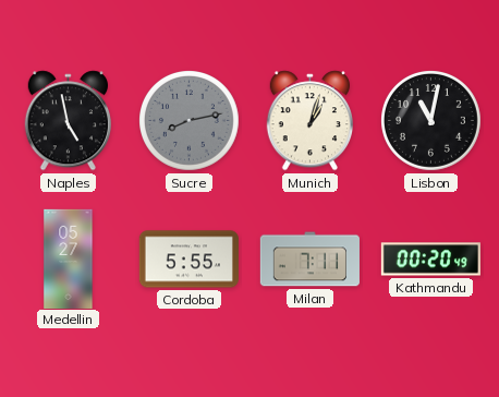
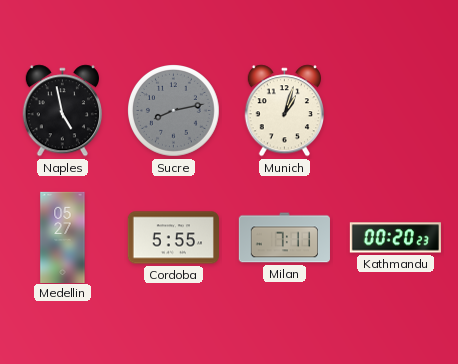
Lisbon: 11:02 -> none (431, 121)
Kathmandu: 00:20:49 -> 00:20:23 (395, 238)
